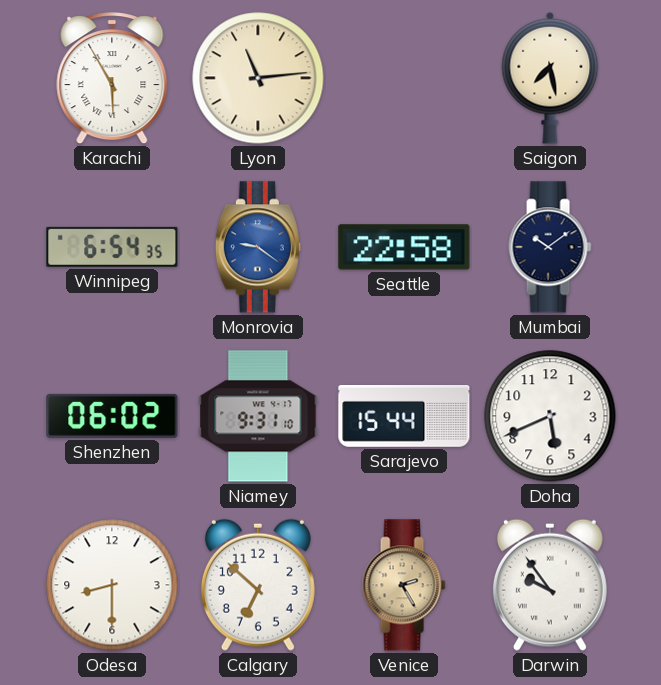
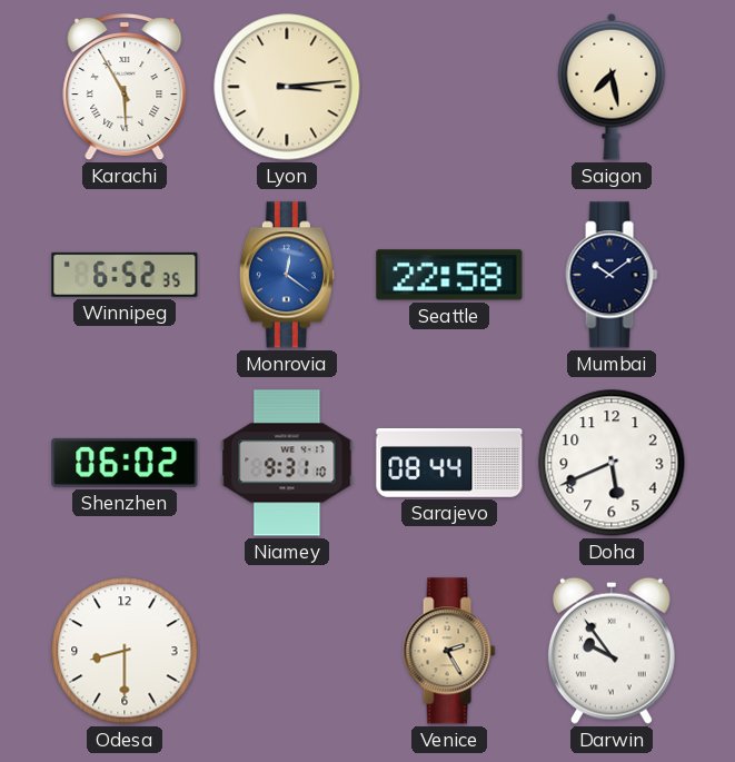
Lyon: 11:14 -> 3:14 (287, 87)
Winnipeg: 6:54 -> 6:52 (125, 275)
Monrovia: 9:21 -> 12:21 (287, 275)
Sarajevo: 15:44 -> 08:44 (449, 464)
Calgary: 6:52 -> none (258, 585)
